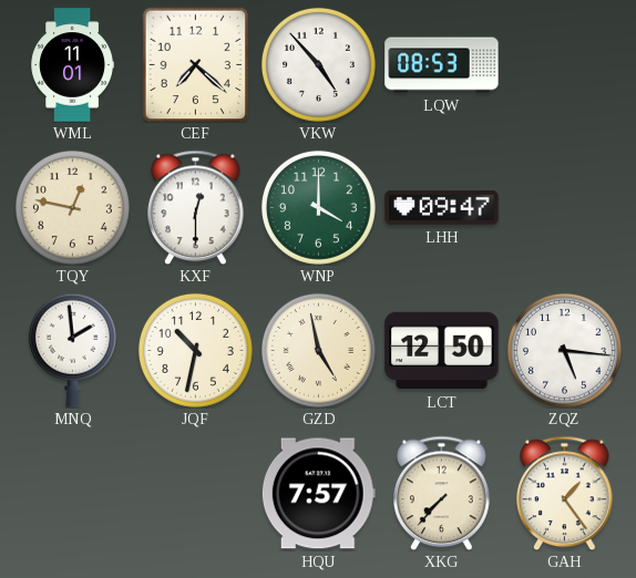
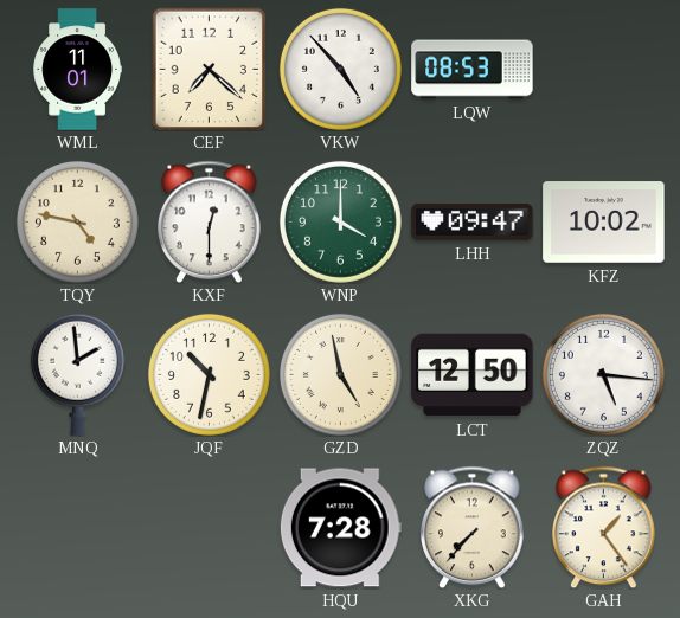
TQY: 12:47 -> 4:47 (77, 221)
KFZ: none -> 10:02 (604, 223)
HQU: 7:57 -> 7:28 (340, 528)
